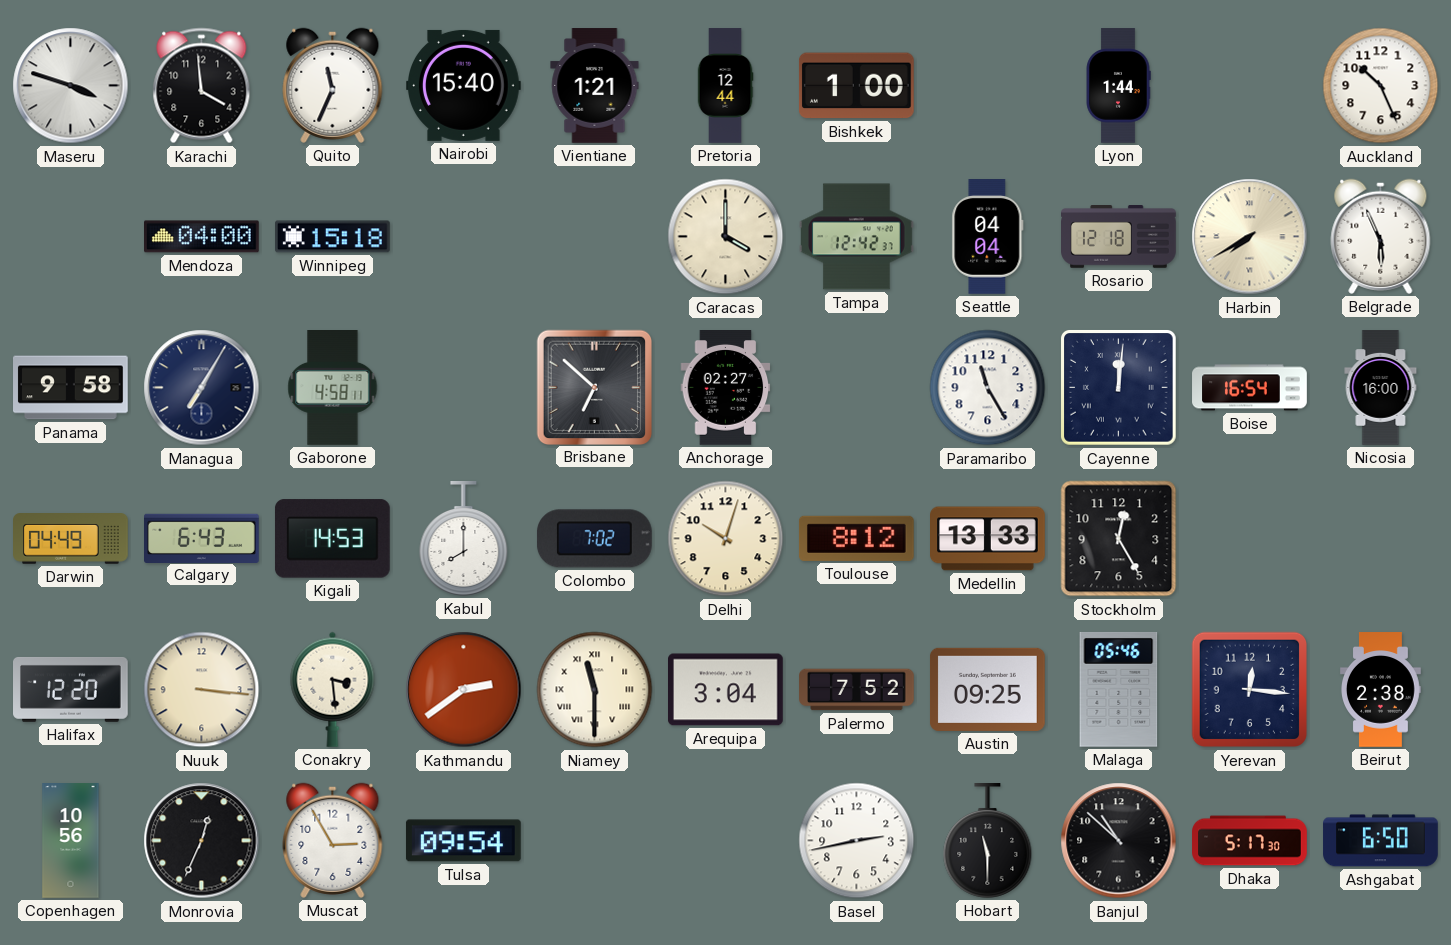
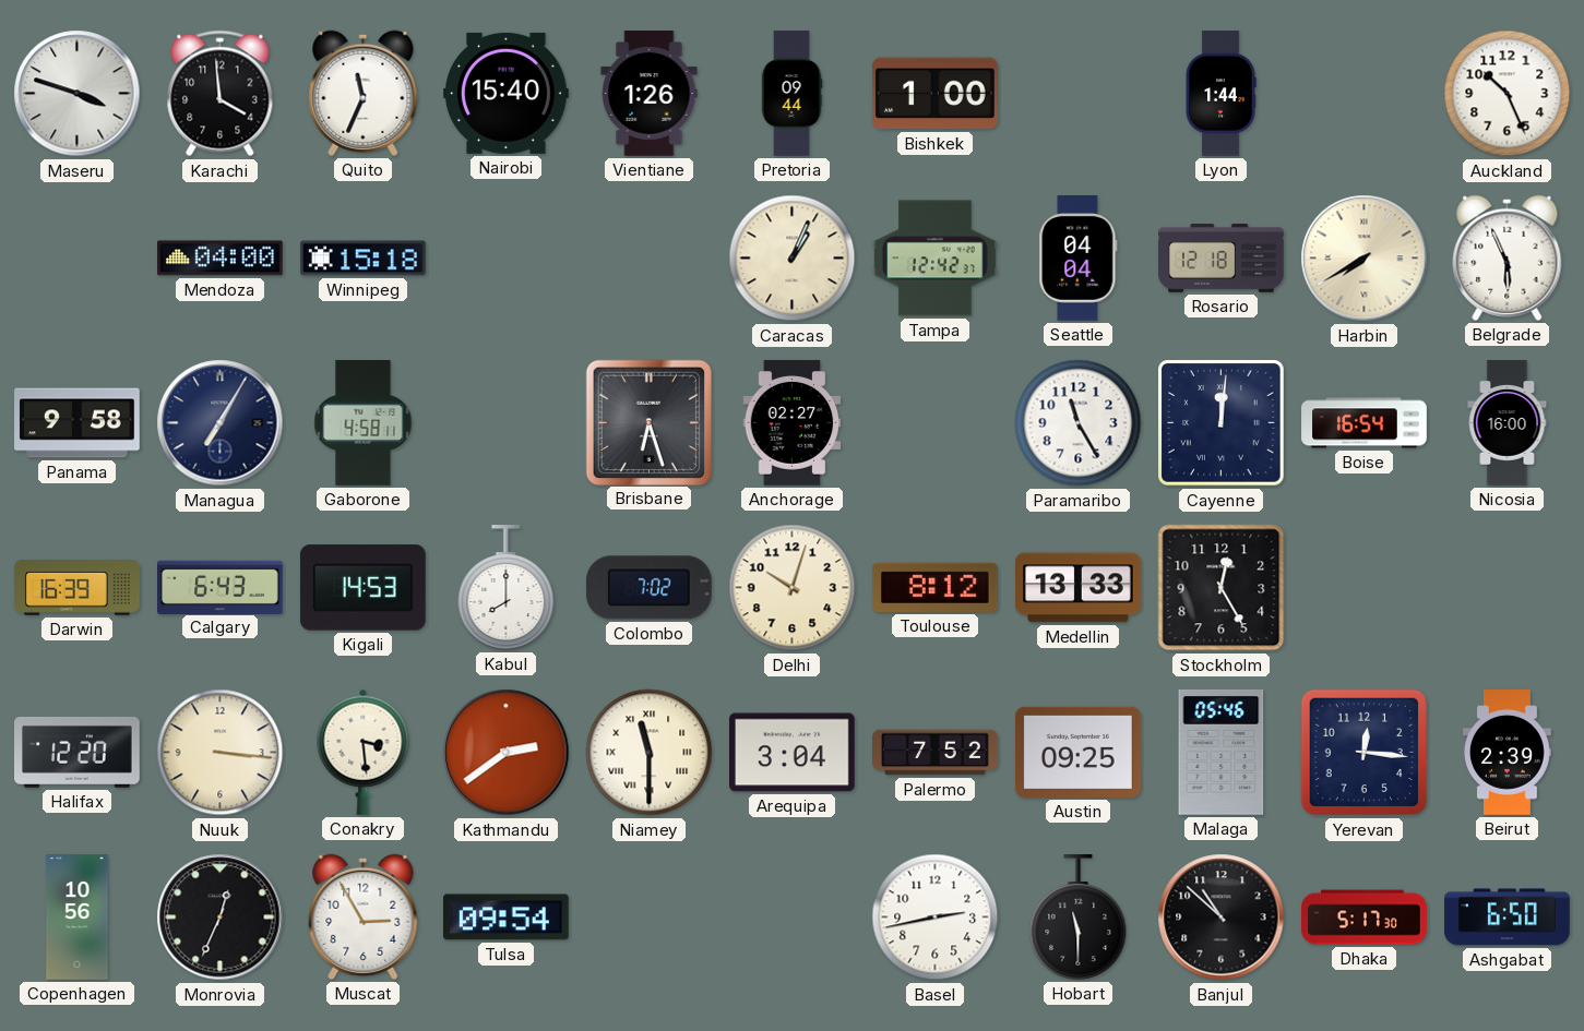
Vientiane: 1:21 -> 1:26 (650, 94)
Pretoria: 12:44 -> 09:44 (791, 94)
Caracas: 4:00 -> 1:04 (793, 259)
Brisbane: 6:52 -> 6:27 (648, 422)
Darwin: 04:49 -> 16:39 (78, 588)
Beirut: 2:38 -> 2:39 (1508, 753)
